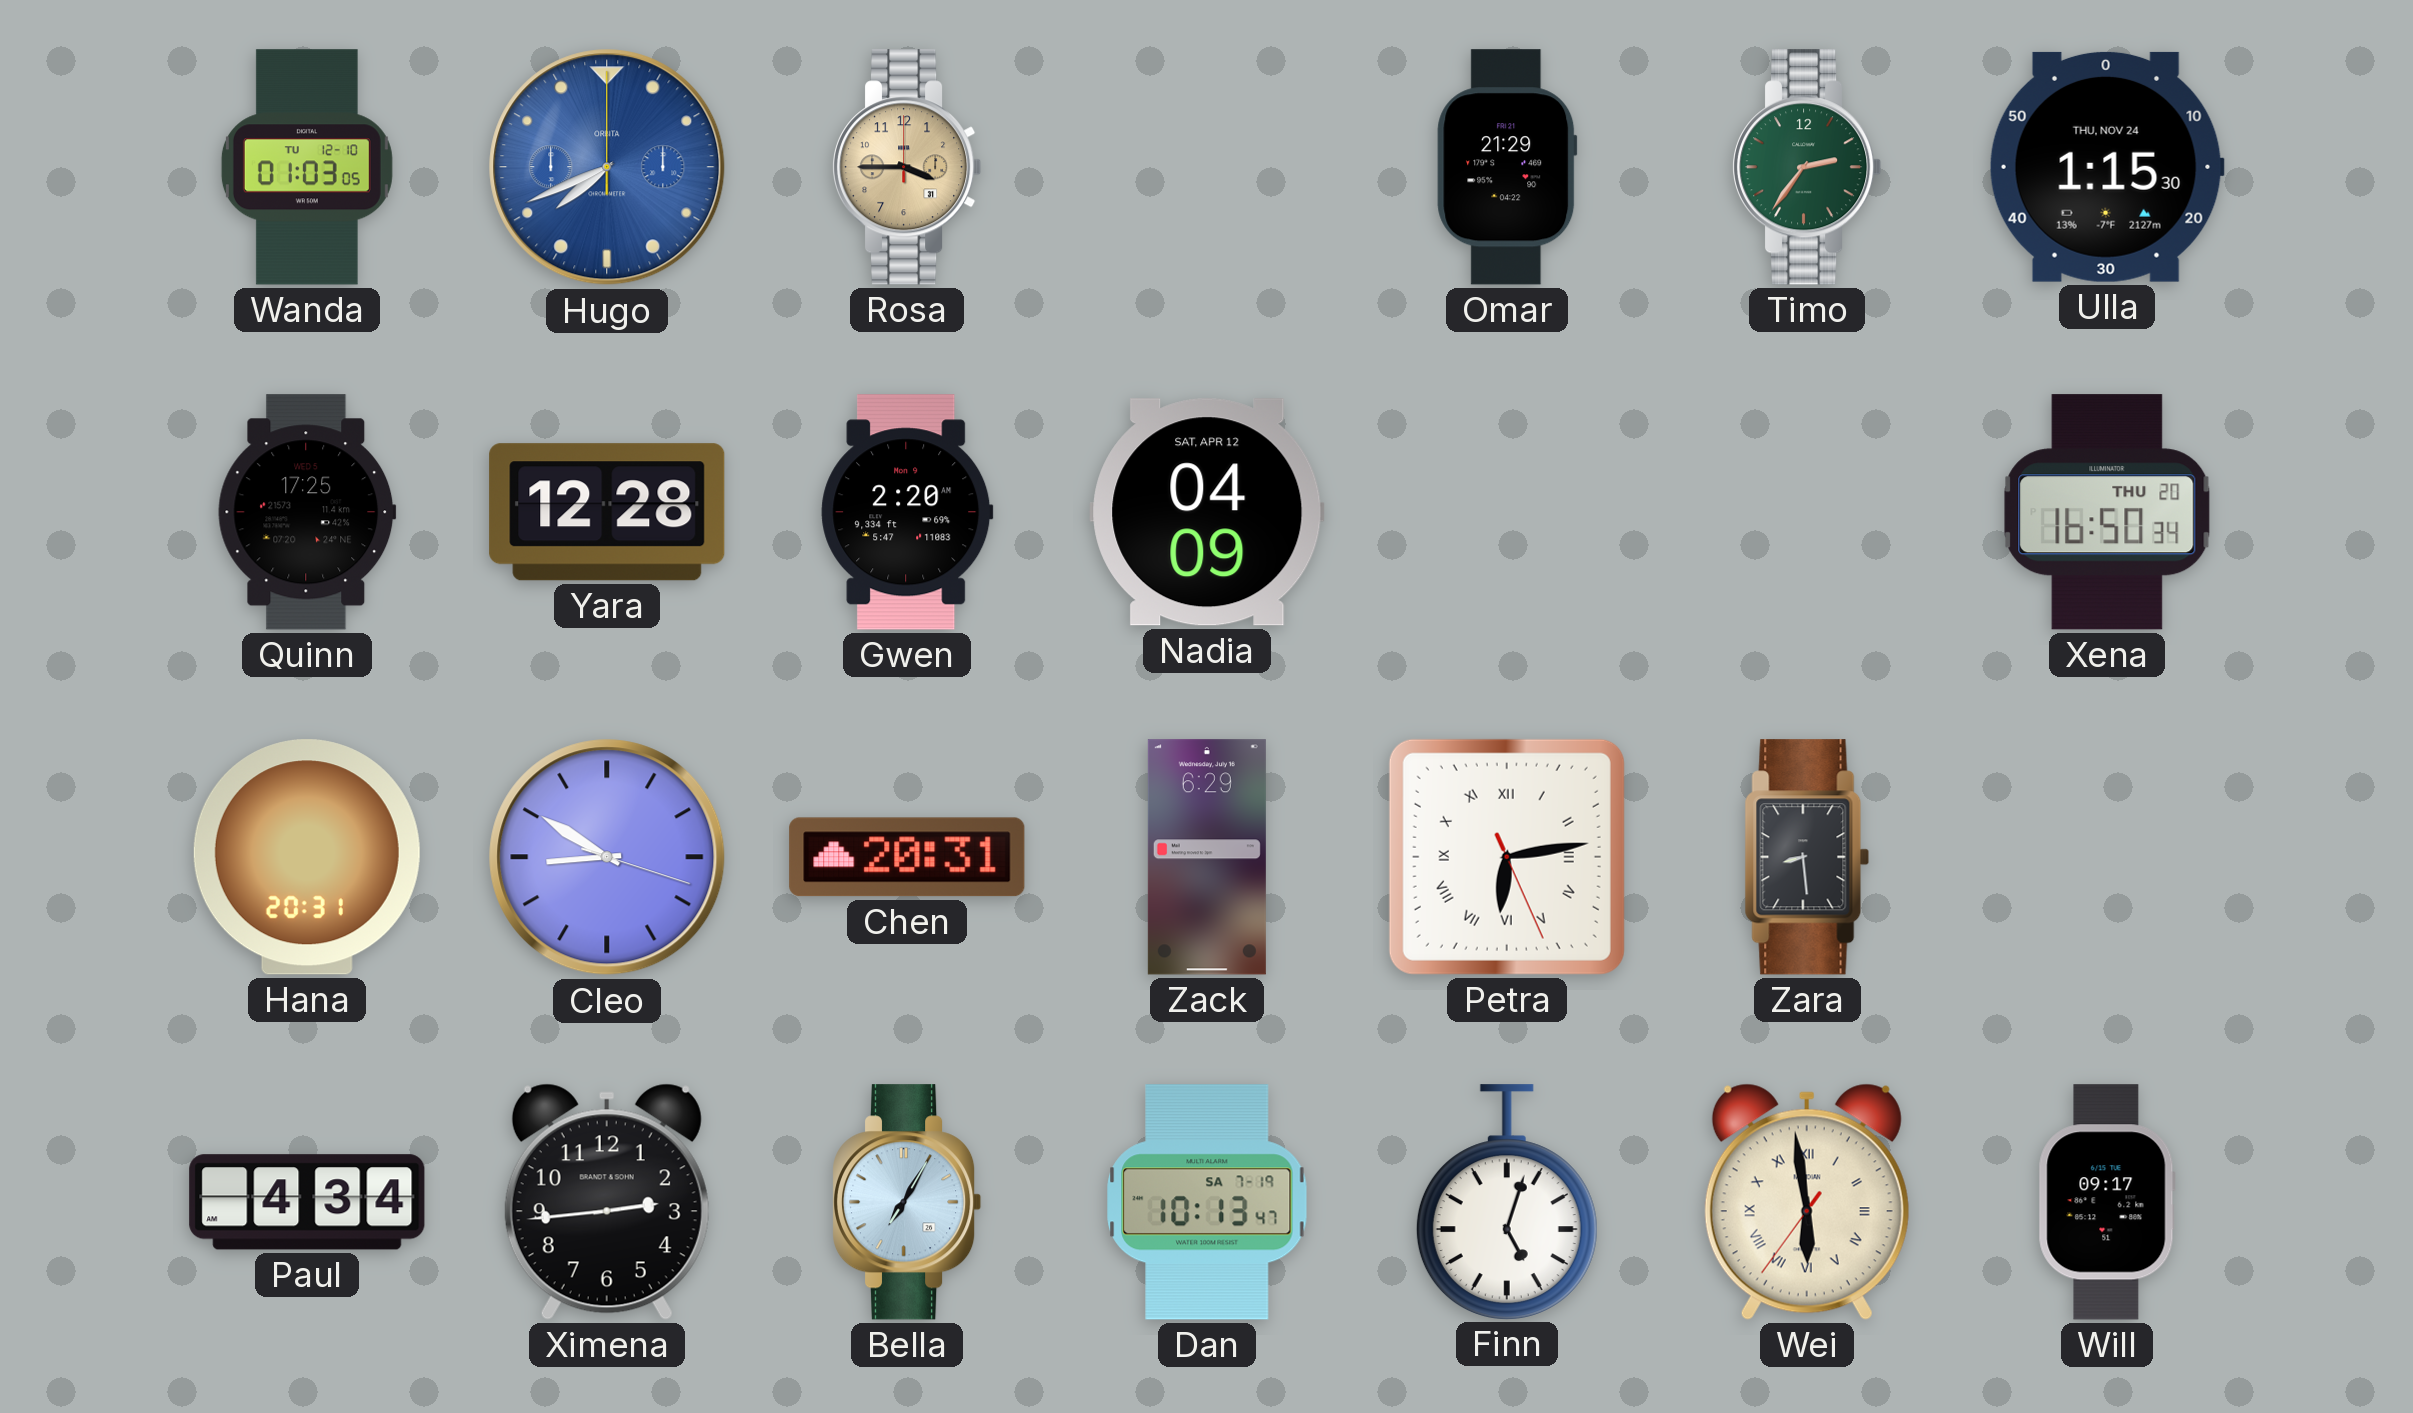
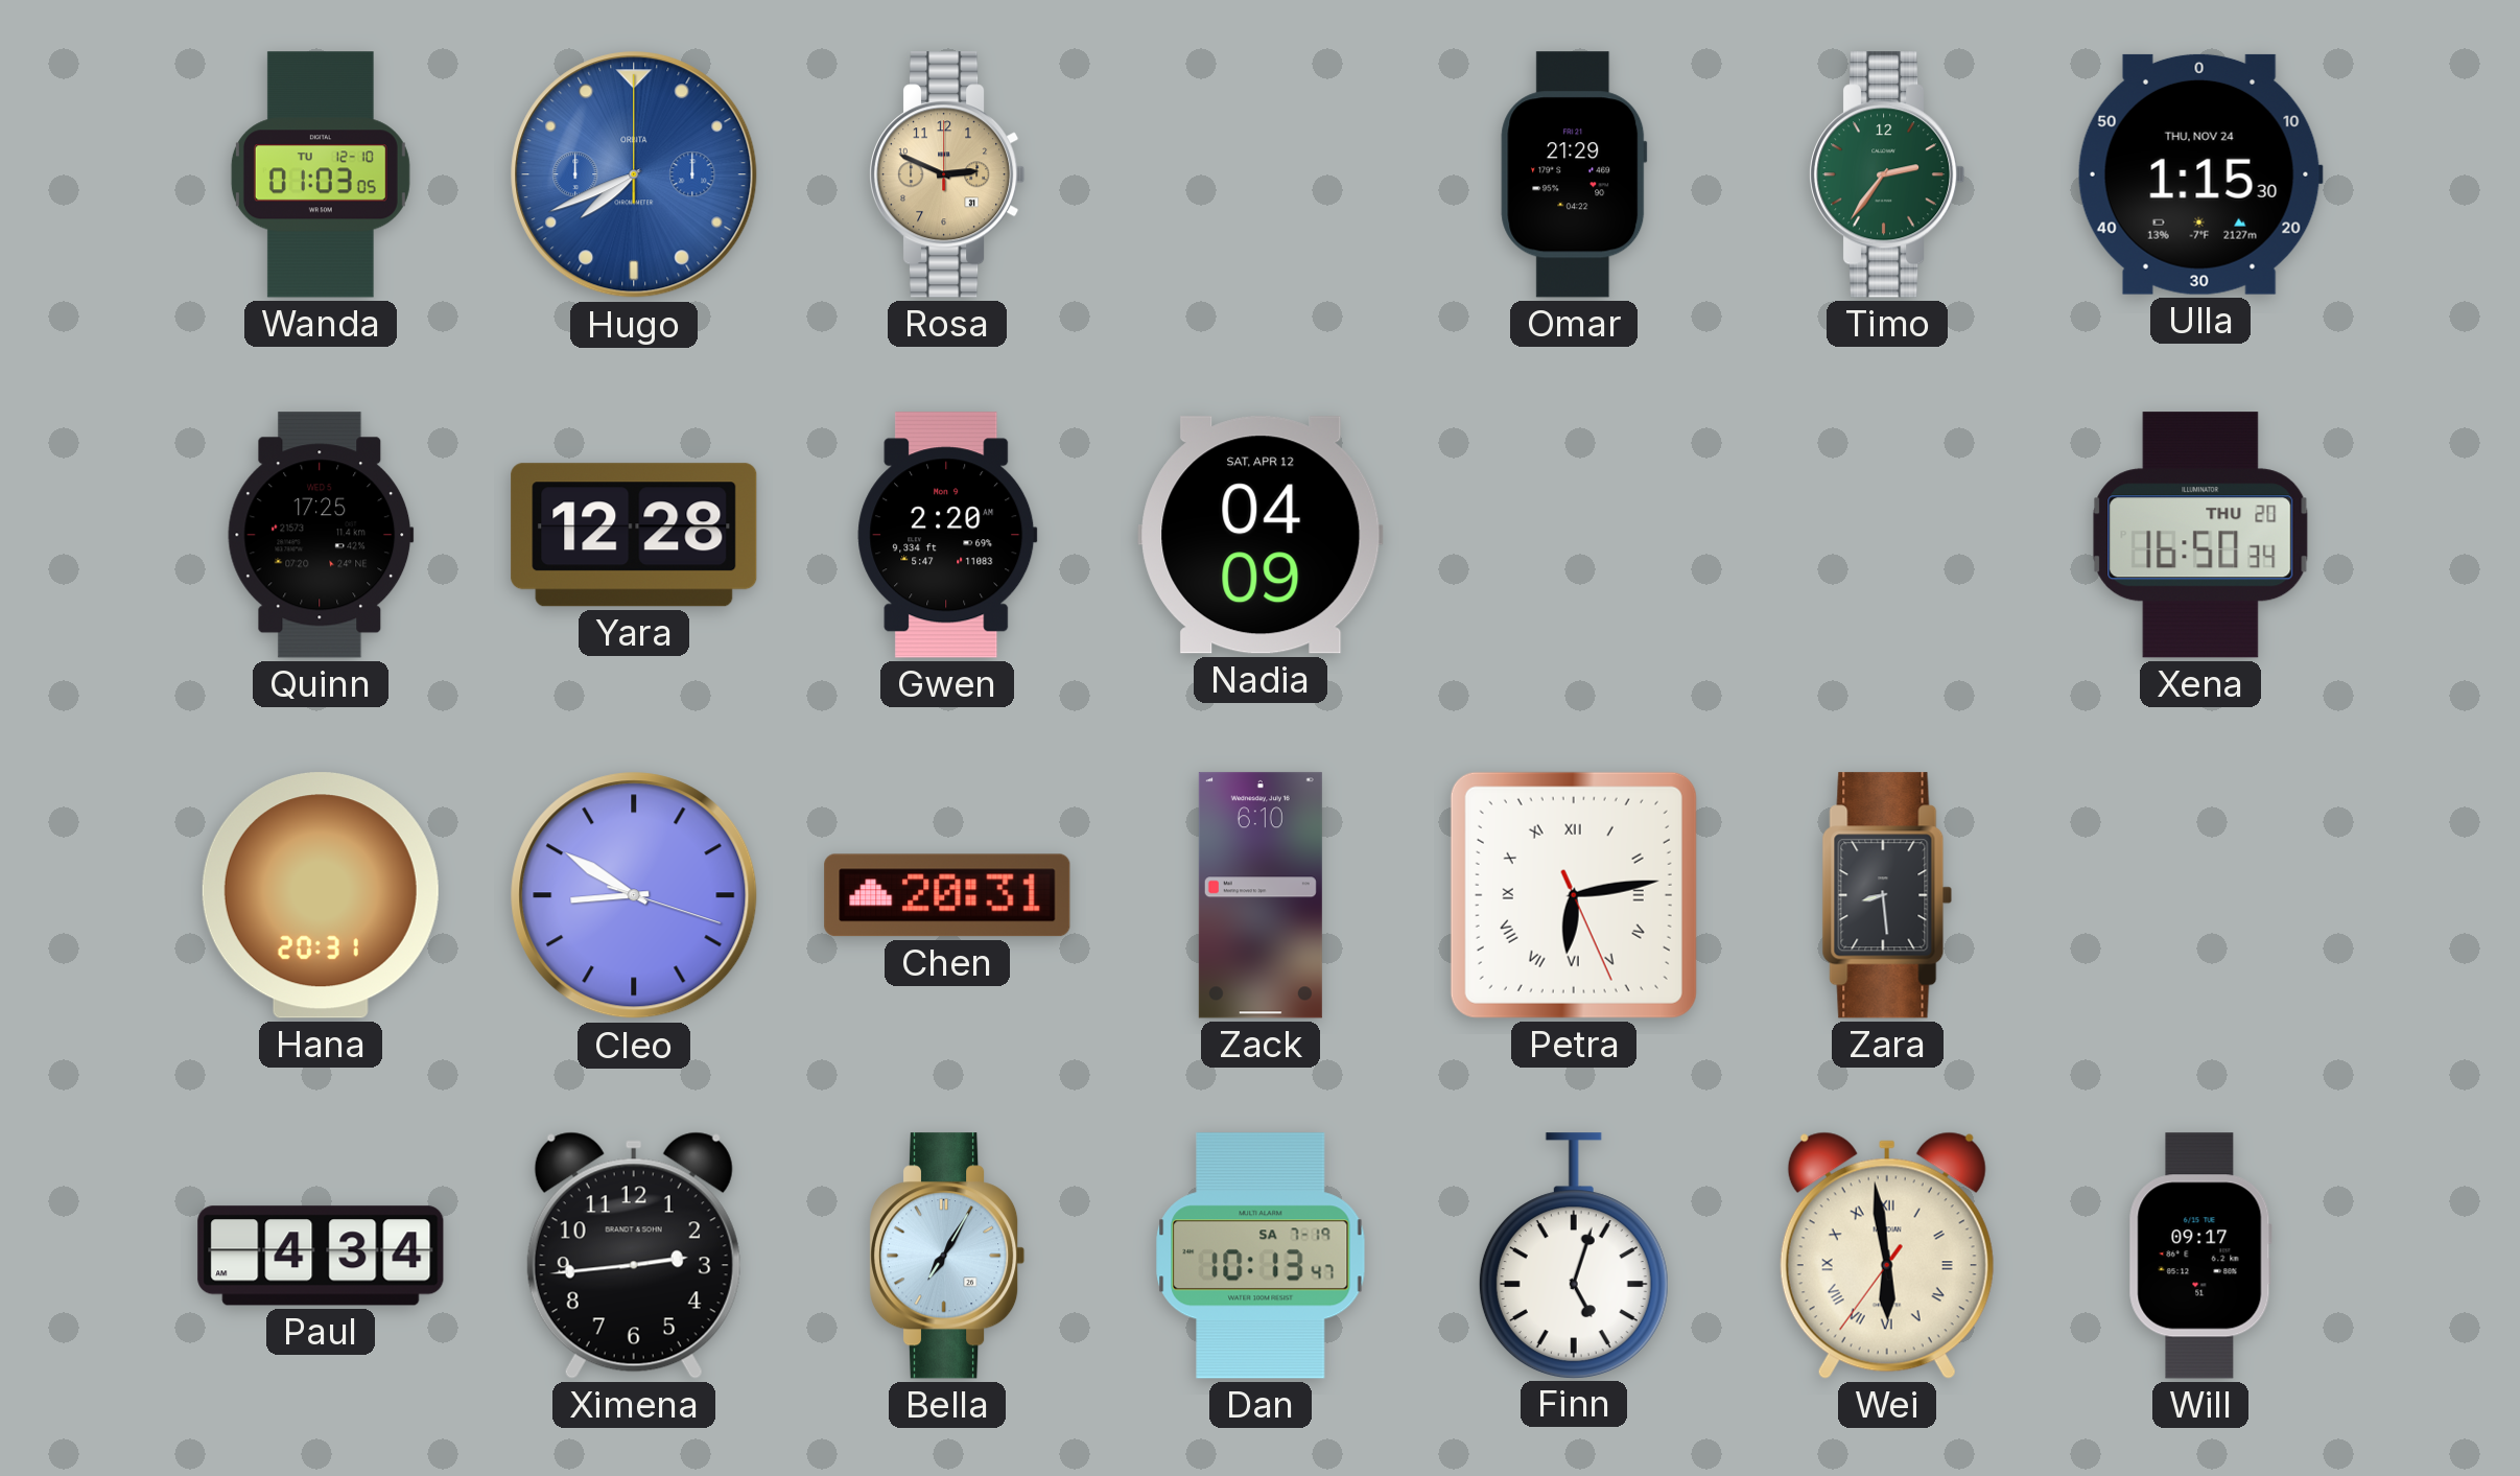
Rosa: 3:45 -> 2:49 (948, 174)
Zack: 6:29 -> 6:10 (1261, 895)
